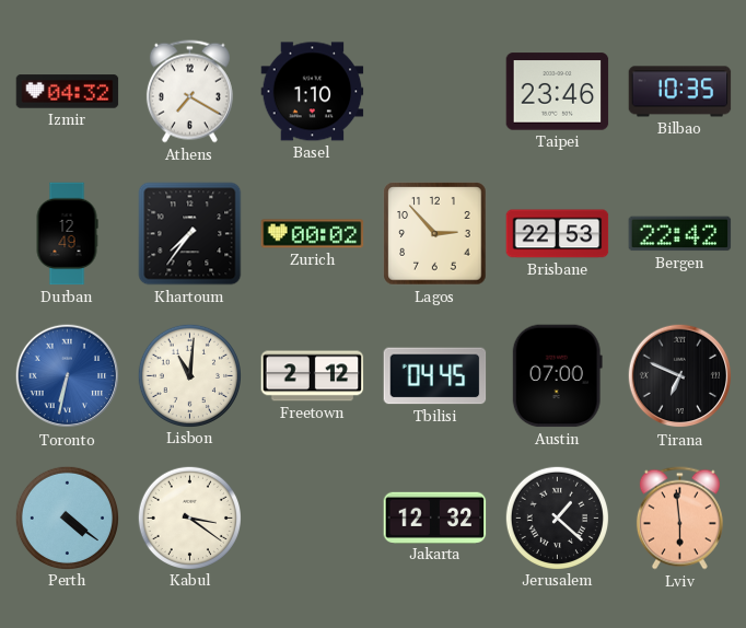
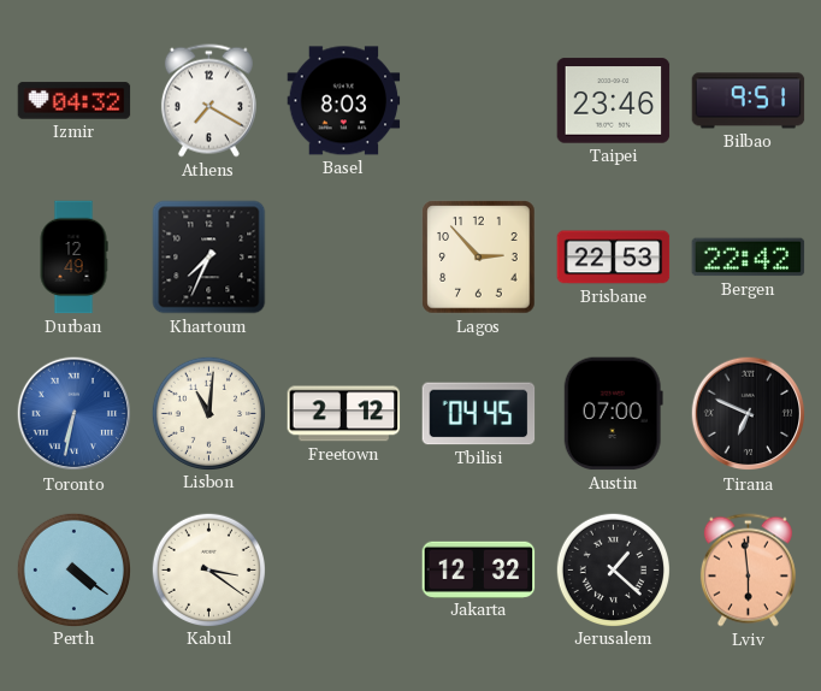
Basel: 1:10 -> 8:03 (344, 101)
Bilbao: 10:35 -> 9:51 (749, 101)
Khartoum: 7:36 -> 7:34 (209, 258)
Zurich: 00:02 -> none (313, 234)
